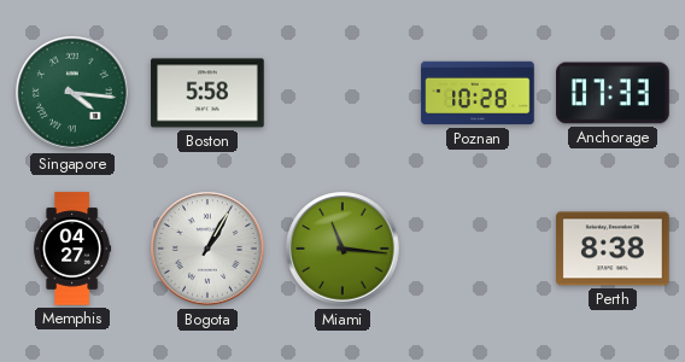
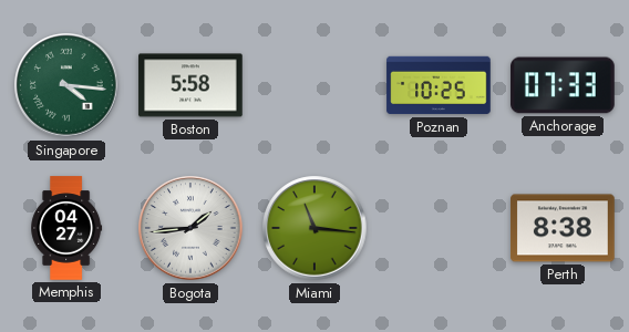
Poznan: 10:28 -> 10:25 (439, 85)
Bogota: 1:05 -> 1:44 (190, 228)
